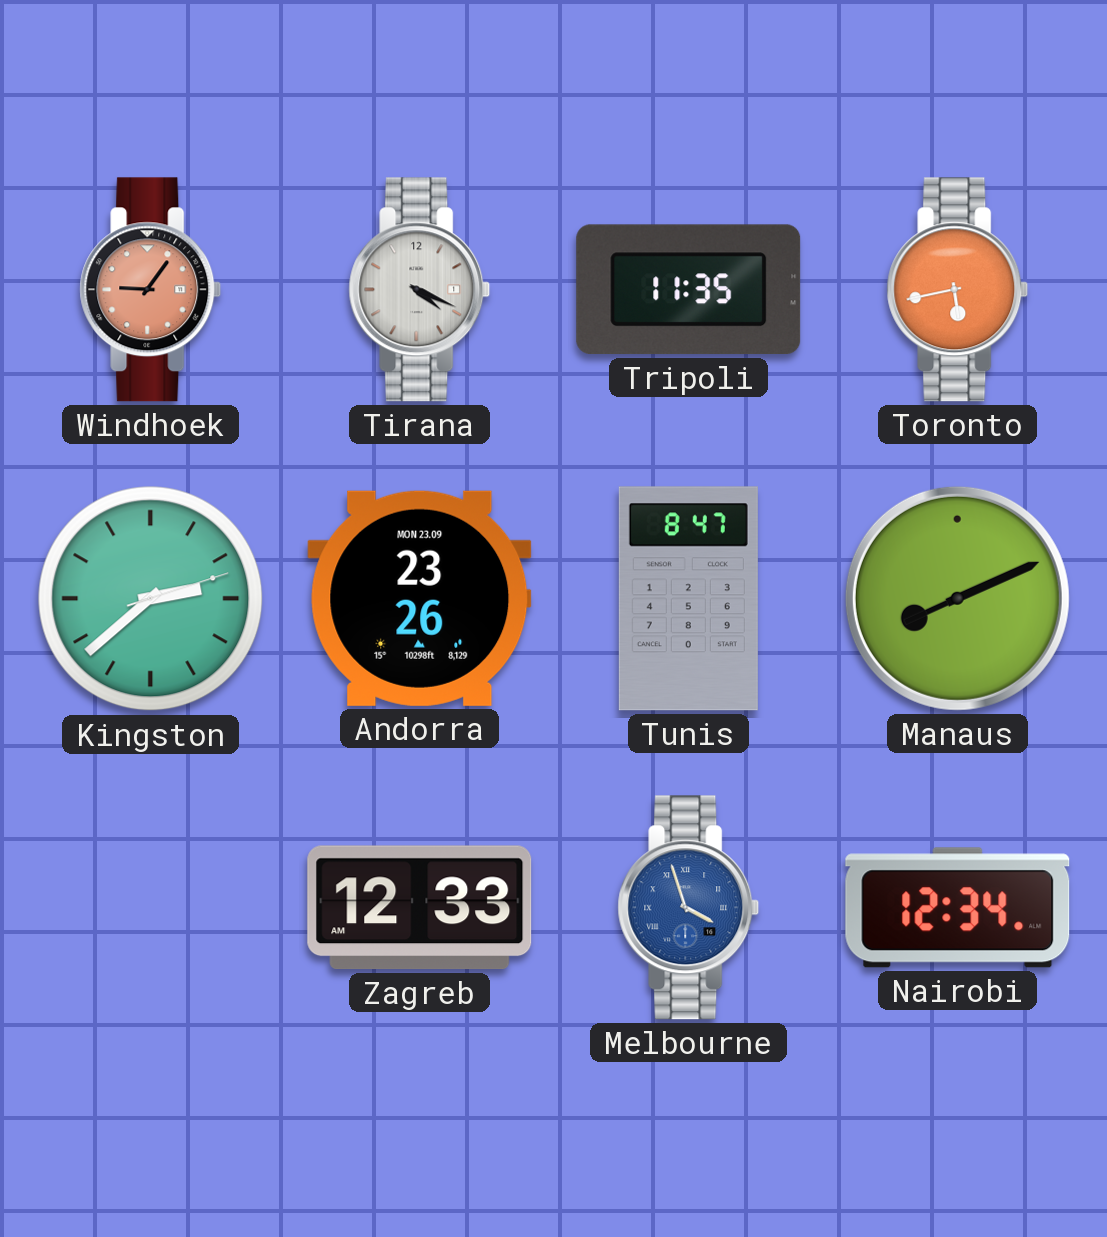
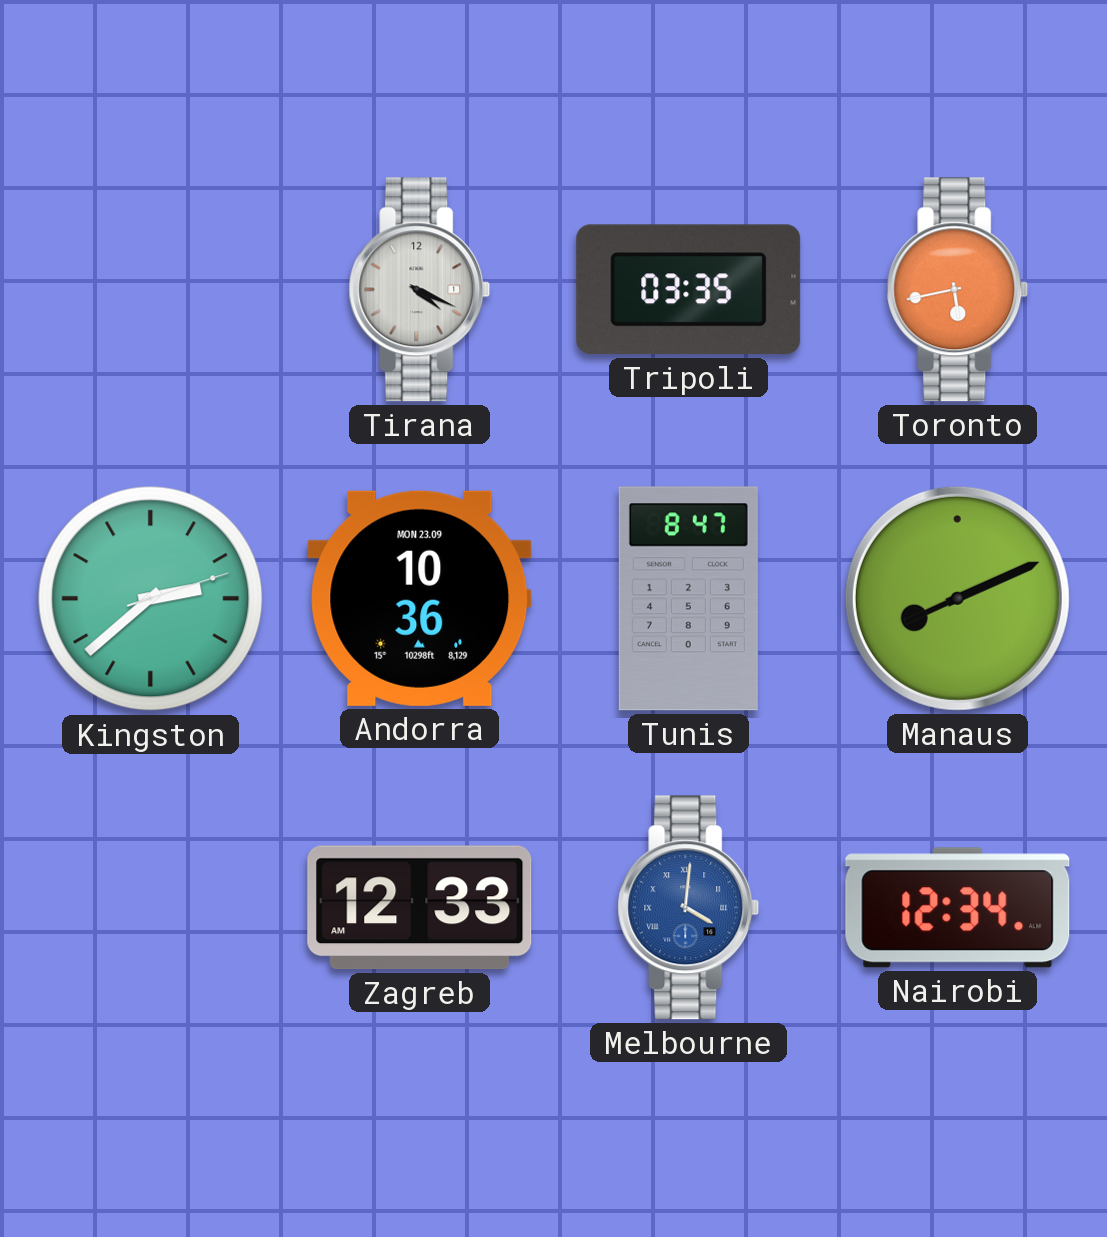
Windhoek: 9:06 -> none (151, 290)
Tripoli: 11:35 -> 03:35 (689, 290)
Andorra: 23:26 -> 10:36 (420, 598)
Melbourne: 3:57 -> 4:01 (689, 908)
